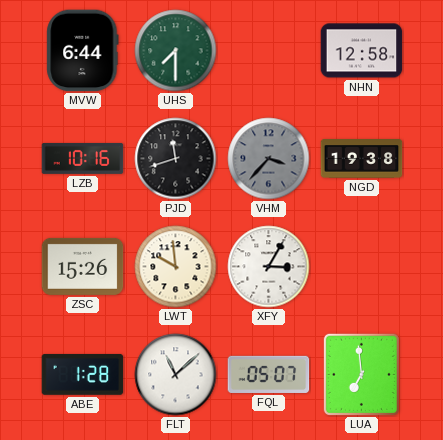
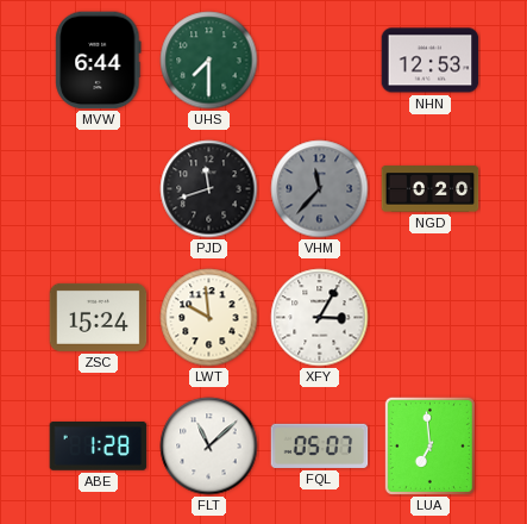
NHN: 12:58 -> 12:53 (431, 61)
LZB: 10:16 -> none (83, 158)
VHM: 3:37 -> 11:37 (320, 189)
NGD: 19:38 -> 0:20 (431, 189)
ZSC: 15:26 -> 15:24 (99, 317)
